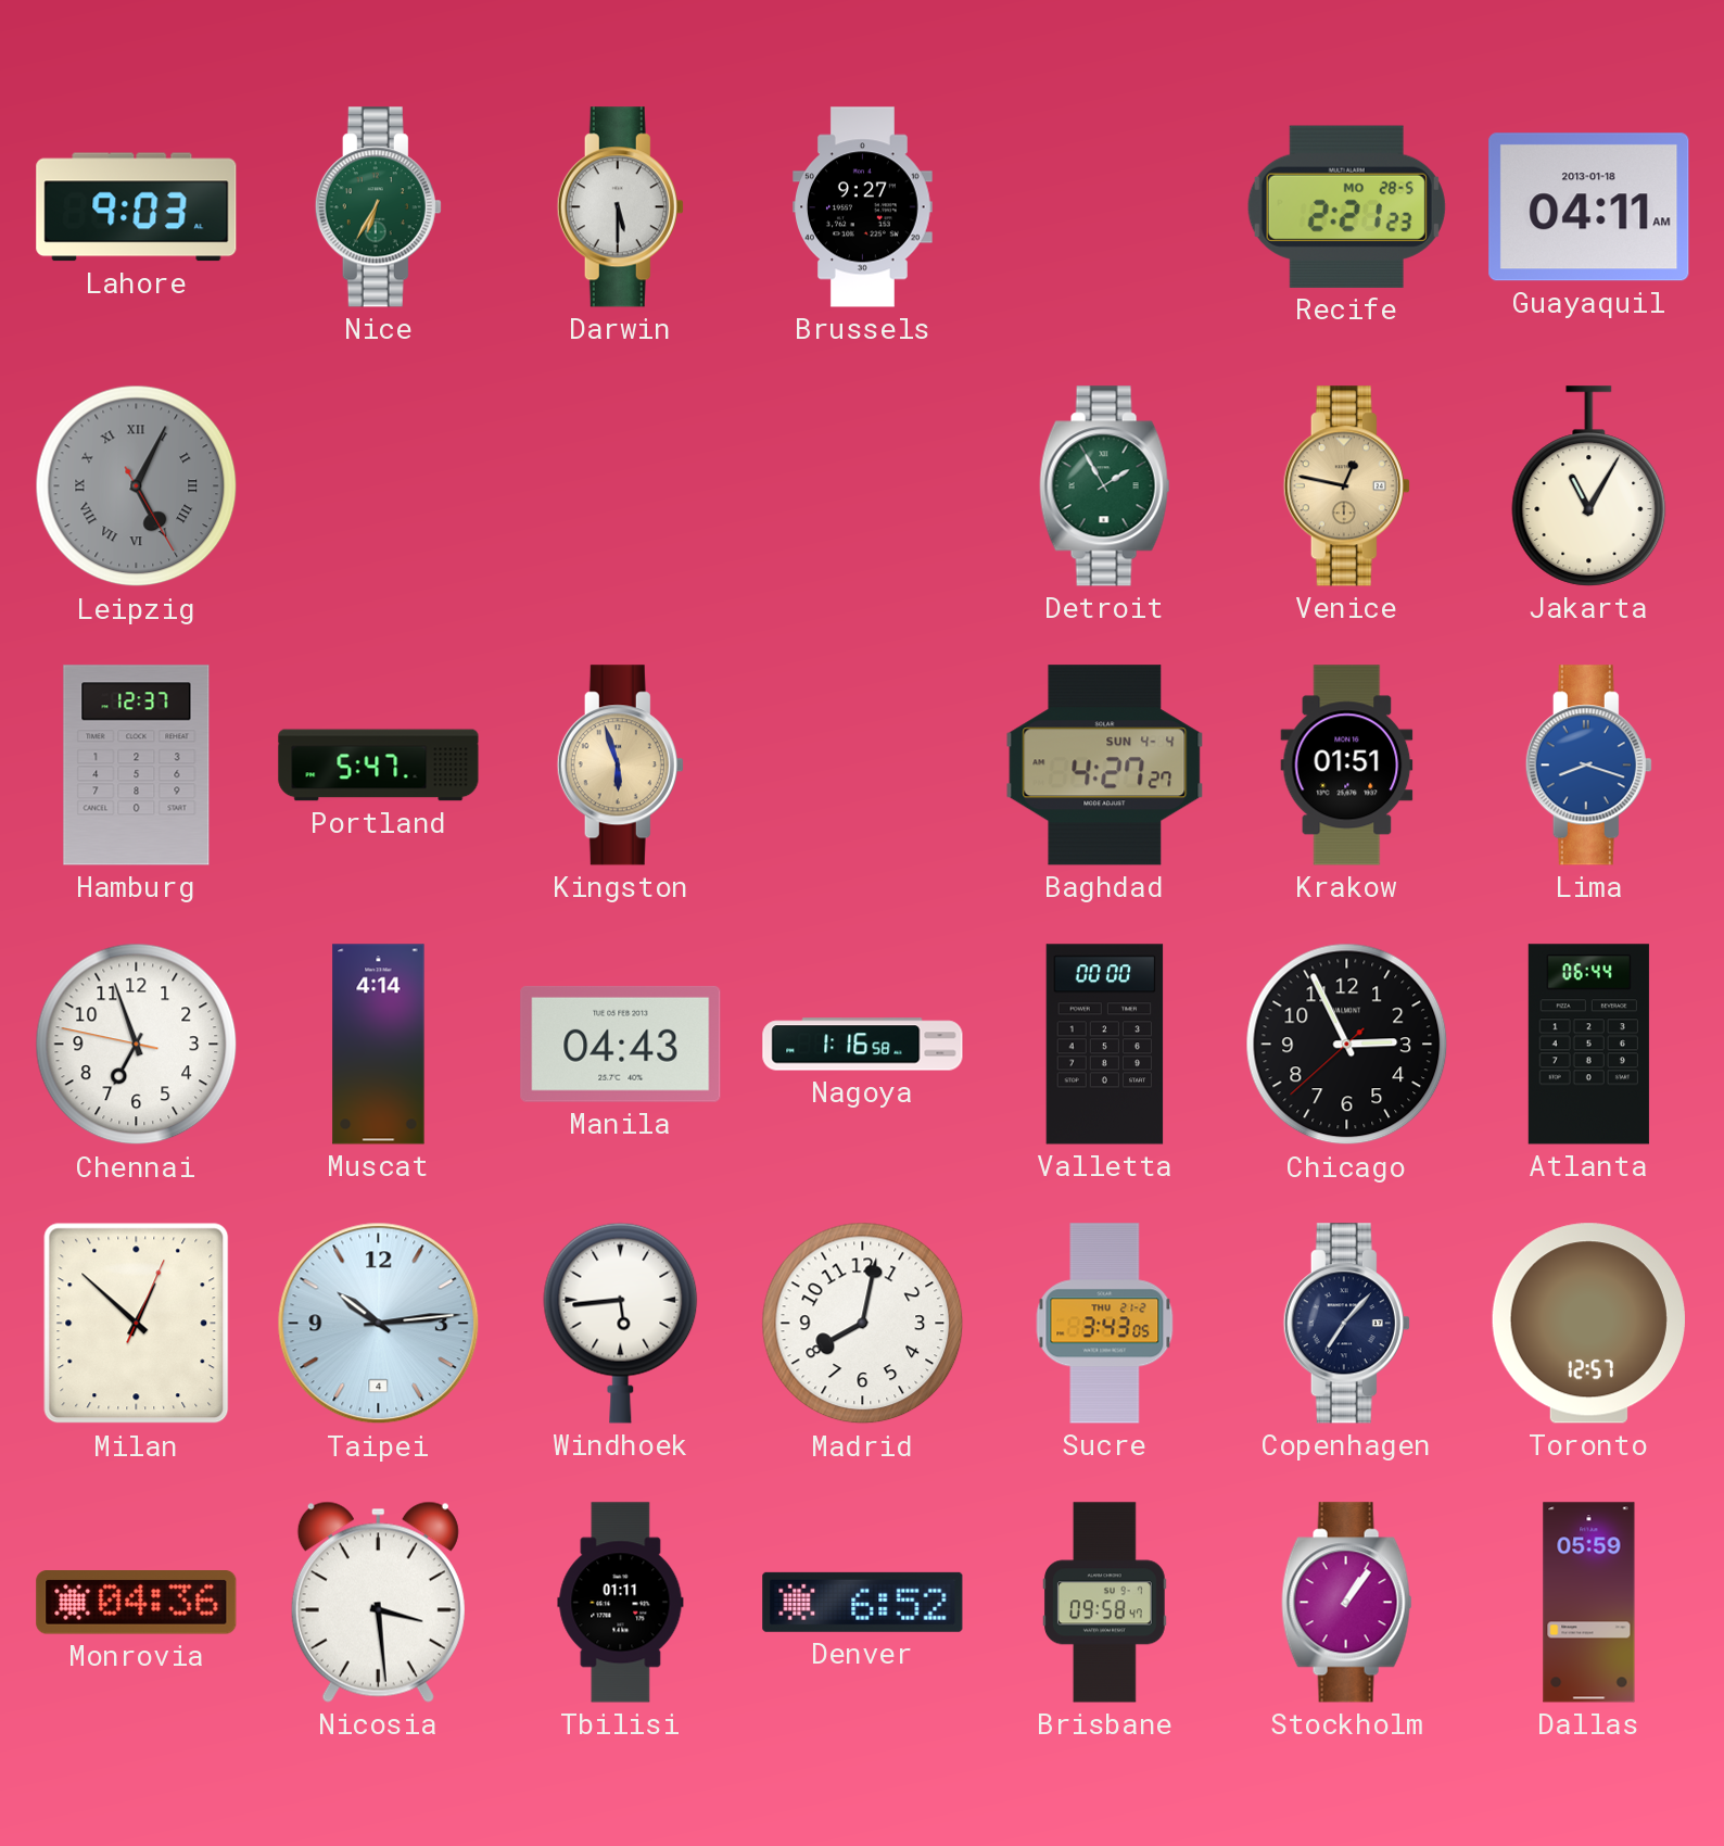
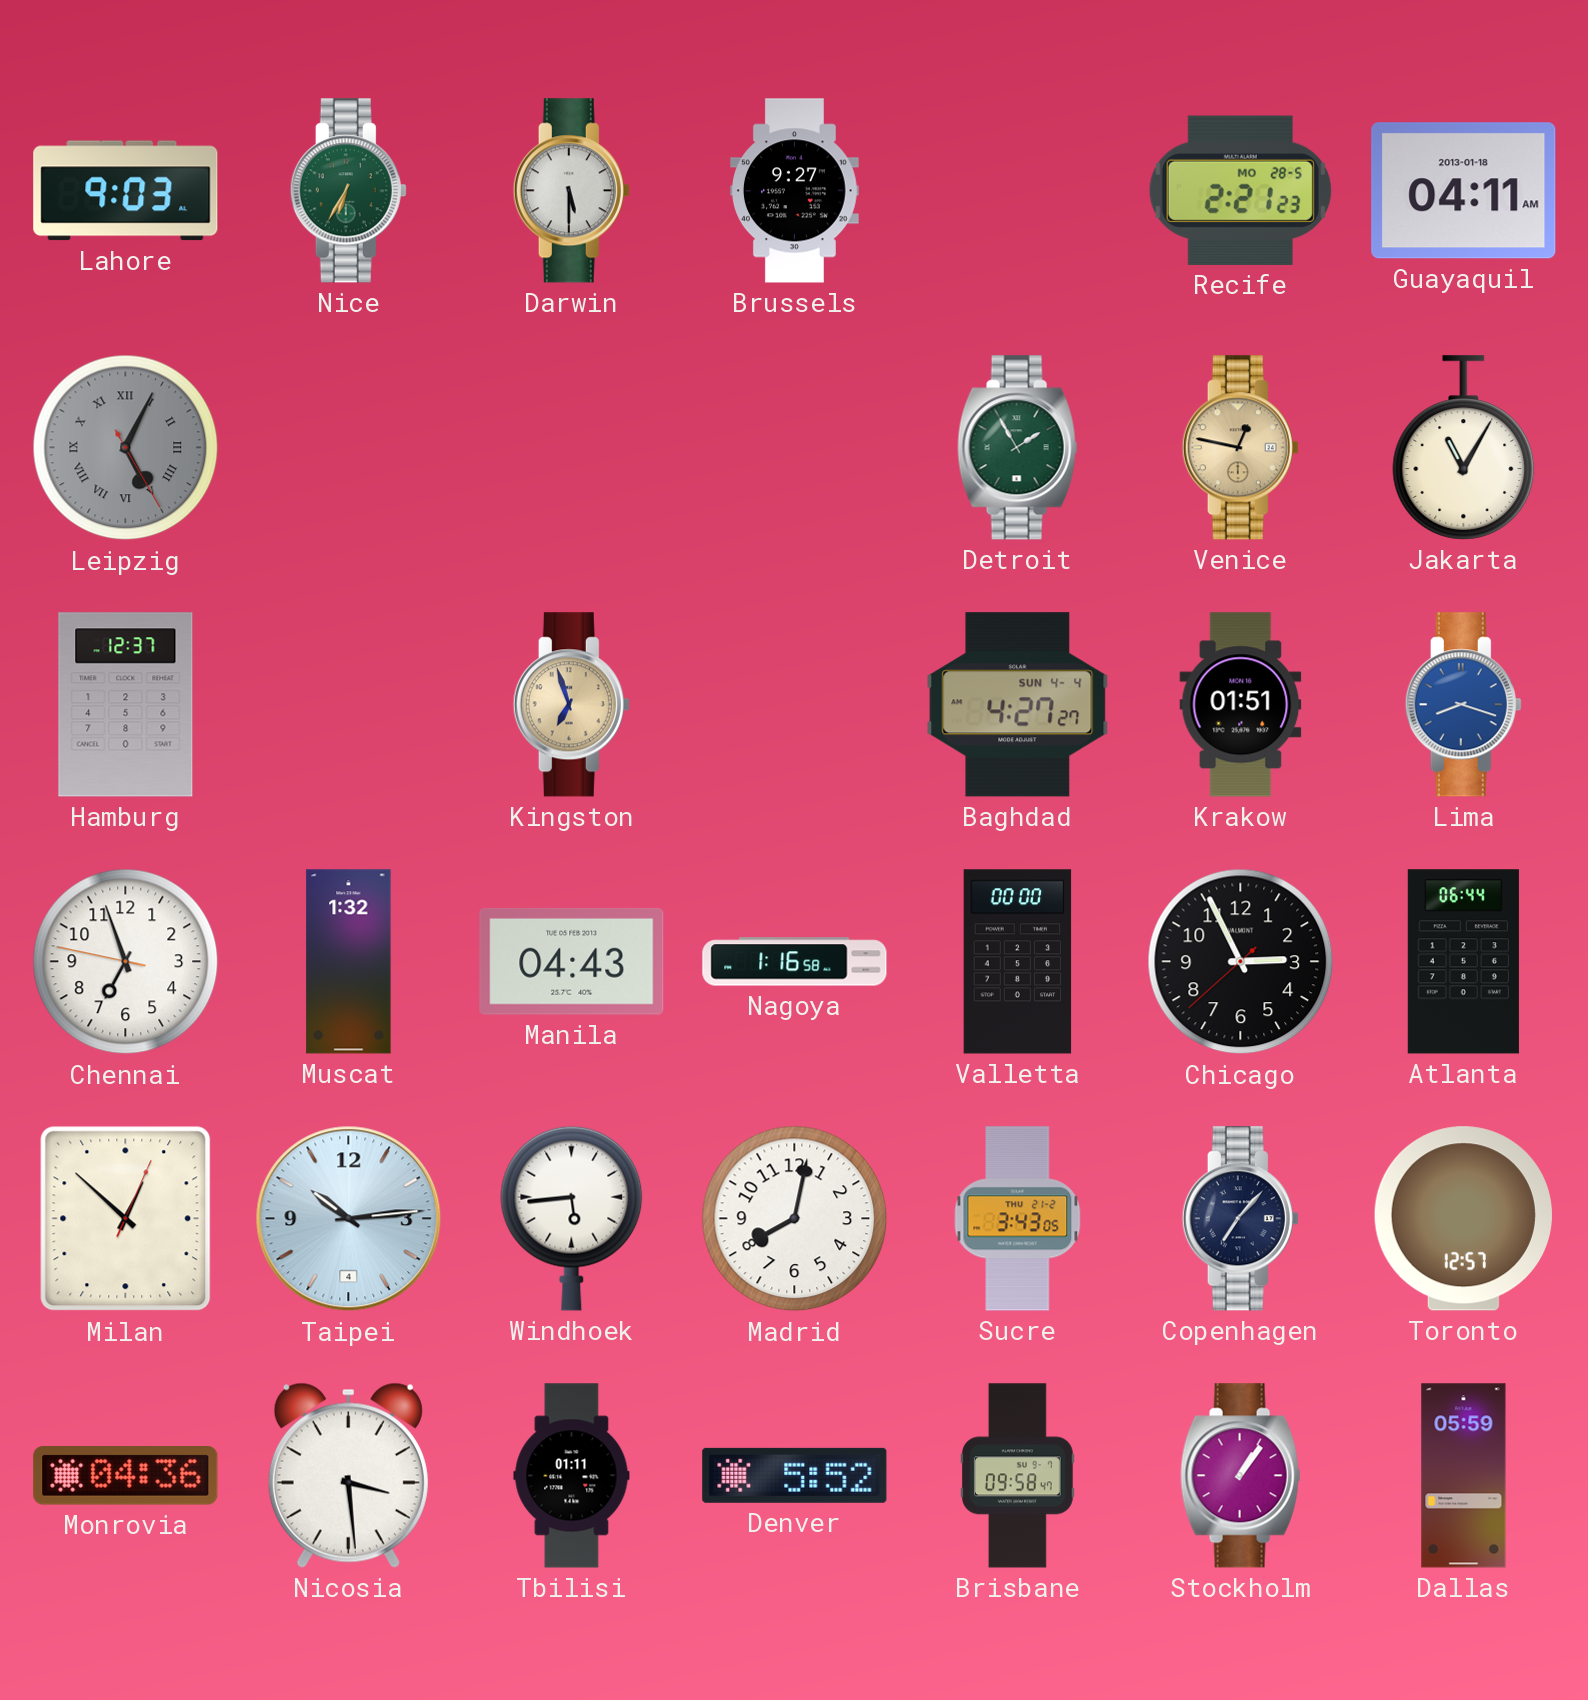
Portland: 5:47 -> none (379, 766)
Kingston: 5:57 -> 6:57 (571, 705)
Muscat: 4:14 -> 1:32 (349, 962)
Denver: 6:52 -> 5:52 (795, 1475)
